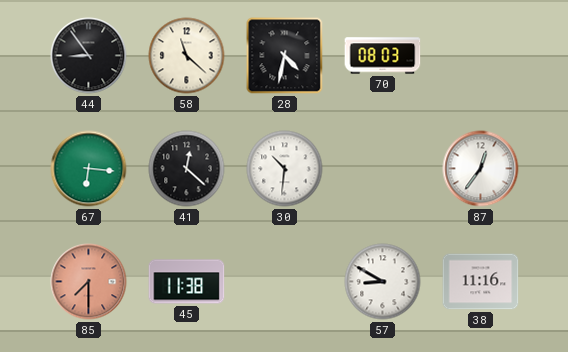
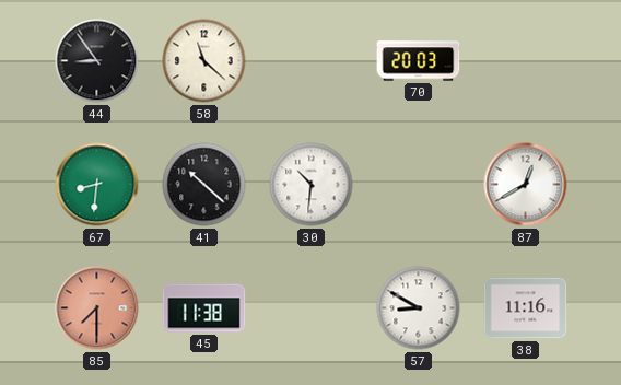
28: 4:32 -> none (285, 56)
70: 08:03 -> 20:03 (419, 61)
67: 6:16 -> 8:31 (97, 185)
41: 12:22 -> 10:22 (204, 185)
87: 12:36 -> 12:40 (526, 185)
